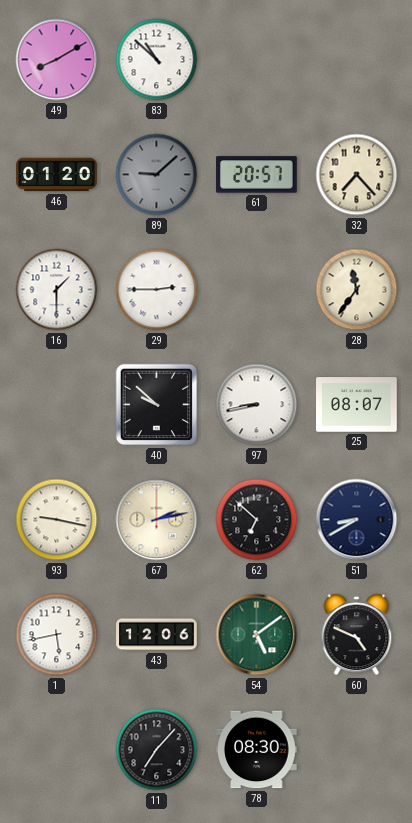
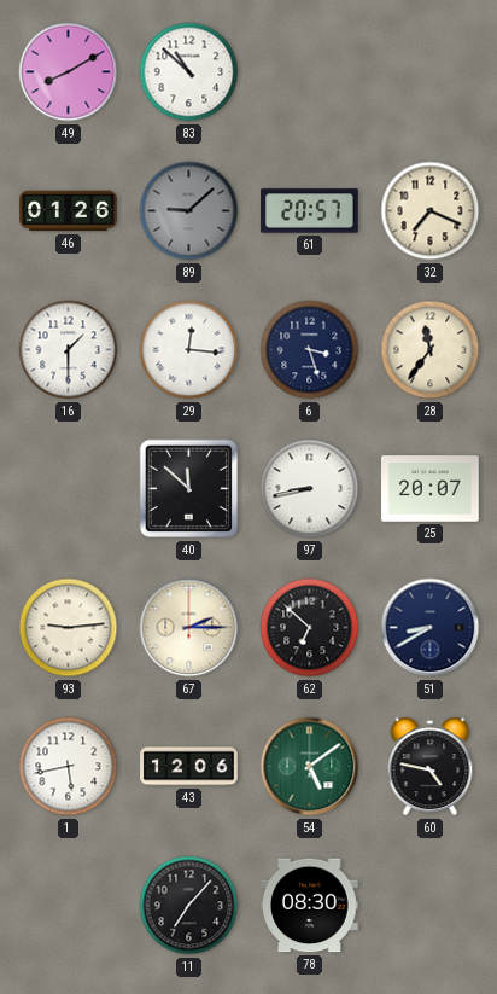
46: 01:20 -> 01:26 (69, 211)
32: 7:23 -> 7:19 (431, 211)
29: 2:45 -> 12:16 (189, 350)
6: none -> 3:27 (310, 350)
40: 9:52 -> 11:52 (189, 489)
25: 08:07 -> 20:07 (431, 489)
93: 9:17 -> 9:14 (69, 628)
67: 2:13 -> 2:15 (189, 628)
60: 4:49 -> 4:47 (431, 767)
